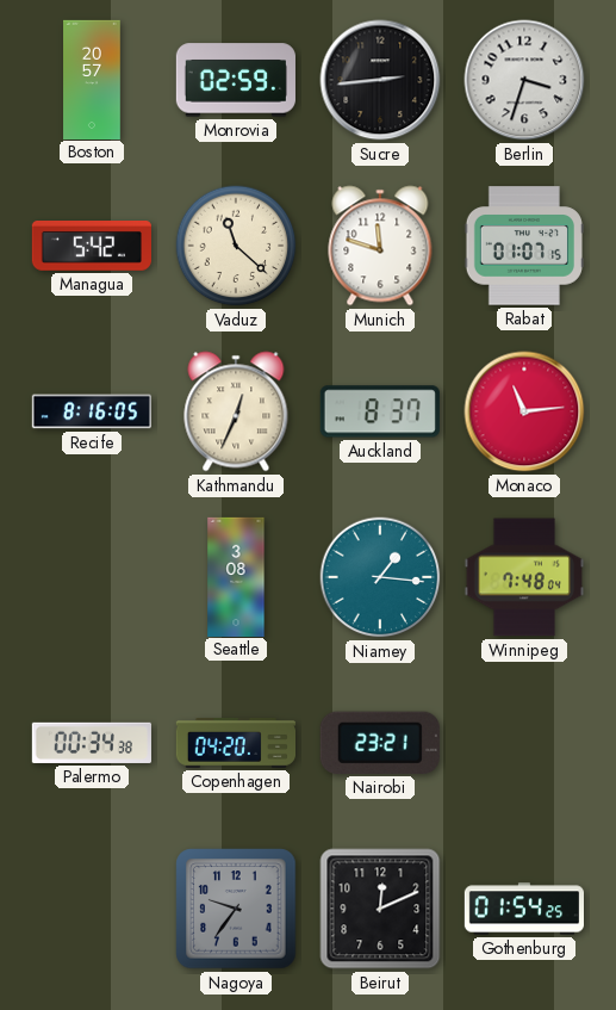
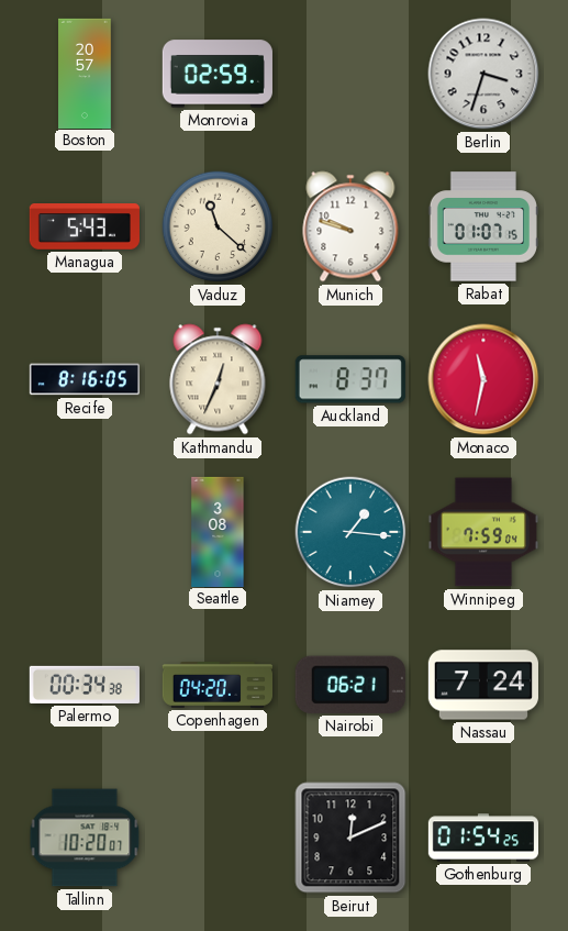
Sucre: 2:44 -> none (380, 80)
Managua: 5:42 -> 5:43 (83, 228)
Munich: 11:48 -> 9:48 (350, 226)
Monaco: 11:14 -> 11:32 (483, 379)
Winnipeg: 7:48 -> 7:59 (483, 532)
Nairobi: 23:21 -> 06:21 (350, 685)
Nassau: none -> 7:24 (483, 685)
Tallinn: none -> 10:20 (85, 838)
Nagoya: 9:36 -> none (236, 909)
